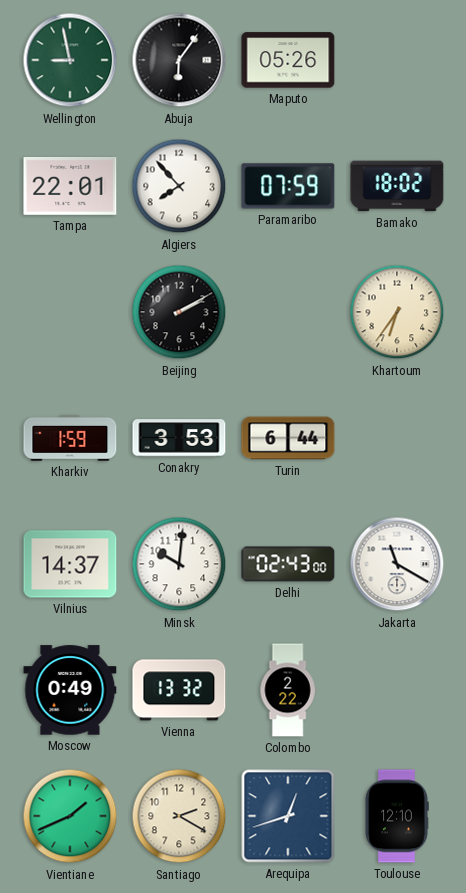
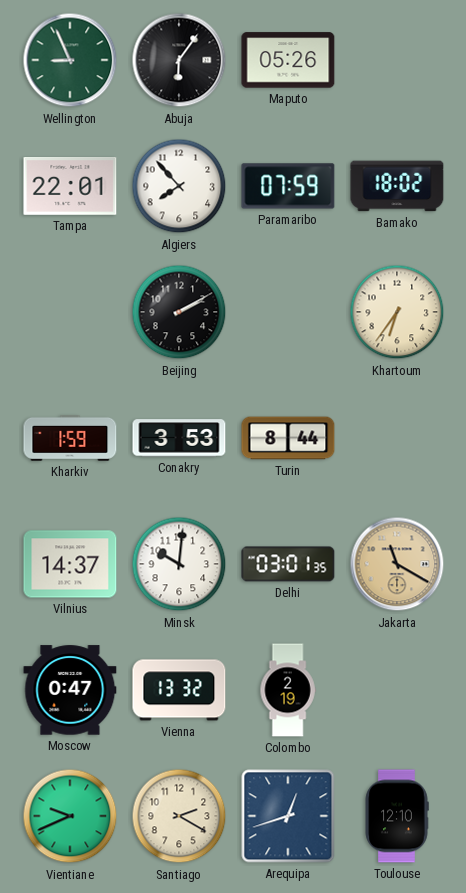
Wellington: 8:58 -> 8:56 (70, 60)
Turin: 6:44 -> 8:44 (288, 438)
Delhi: 02:43 -> 03:01 (288, 564)
Jakarta dial: white -> champagne (397, 564)
Moscow: 0:49 -> 0:47 (70, 690)
Colombo: 2:22 -> 2:19 (288, 690)
Vientiane: 1:41 -> 9:41 (70, 816)
